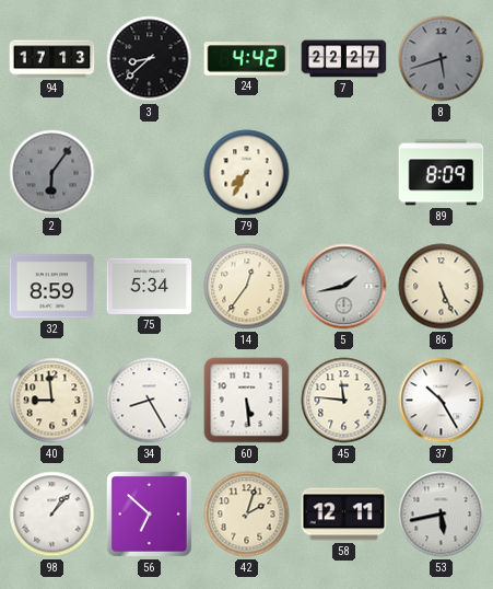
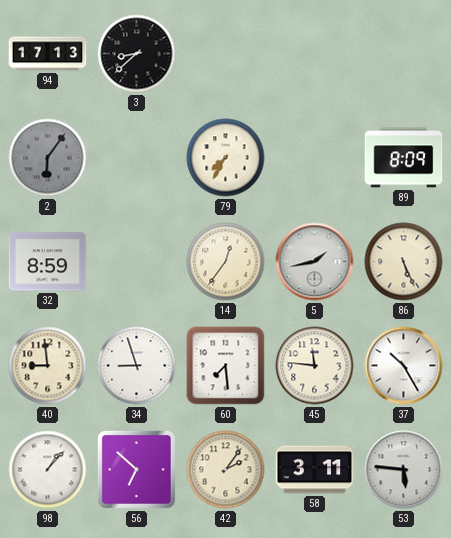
24: 4:42 -> none (247, 59)
7: 22:27 -> none (344, 59)
8: 5:42 -> none (442, 59)
75: 5:34 -> none (150, 286)
34: 8:25 -> 8:57 (137, 366)
60: 5:29 -> 7:29 (226, 366)
42: 2:03 -> 2:06 (226, 470)
58: 12:11 -> 3:11 (315, 470)
53: 5:43 -> 5:46 (404, 470)
